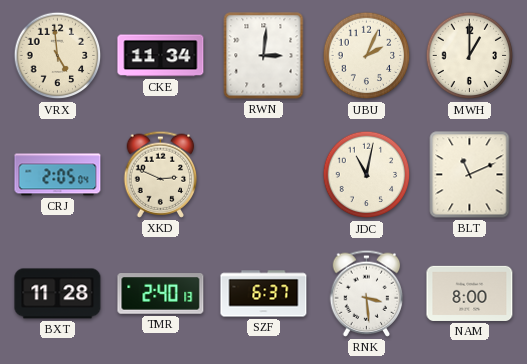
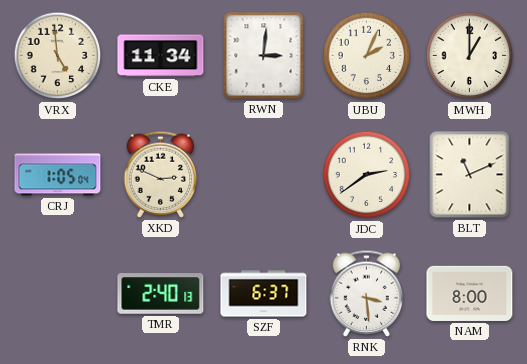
CRJ: 2:05 -> 1:05 (58, 175)
JDC: 11:02 -> 2:39 (367, 175)
BXT: 11:28 -> none (58, 294)
